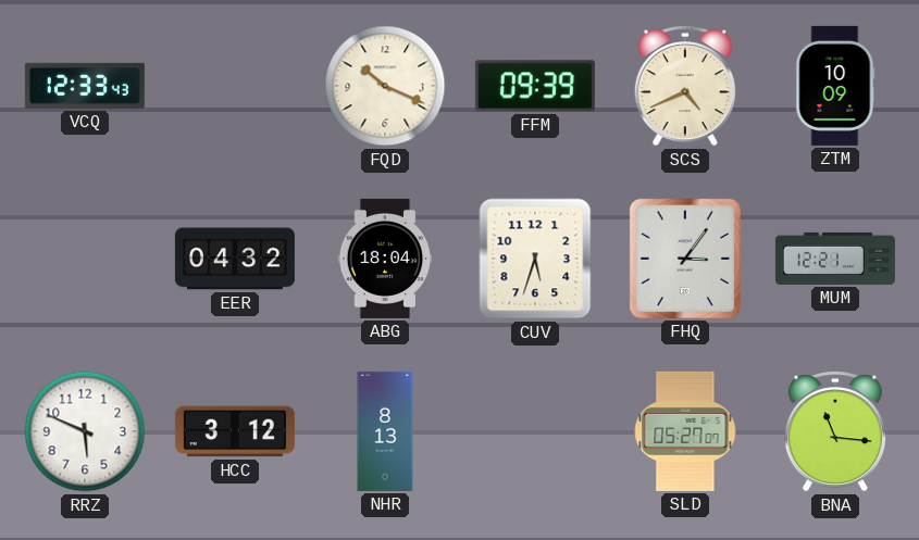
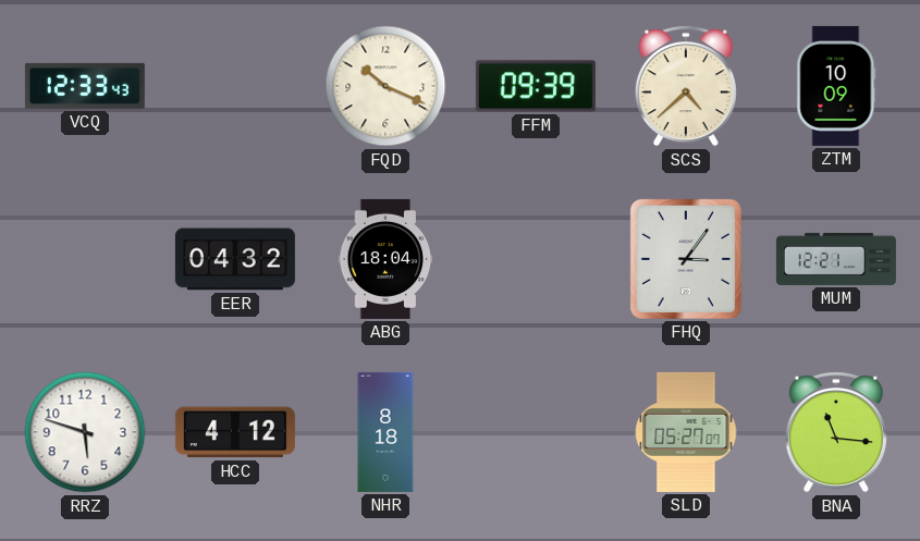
SCS: 4:41 -> 4:38 (686, 86)
CUV: 5:33 -> none (535, 259)
RRZ: 5:49 -> 5:48 (85, 432)
HCC: 3:12 -> 4:12 (235, 432)
NHR: 8:13 -> 8:18 (385, 432)
